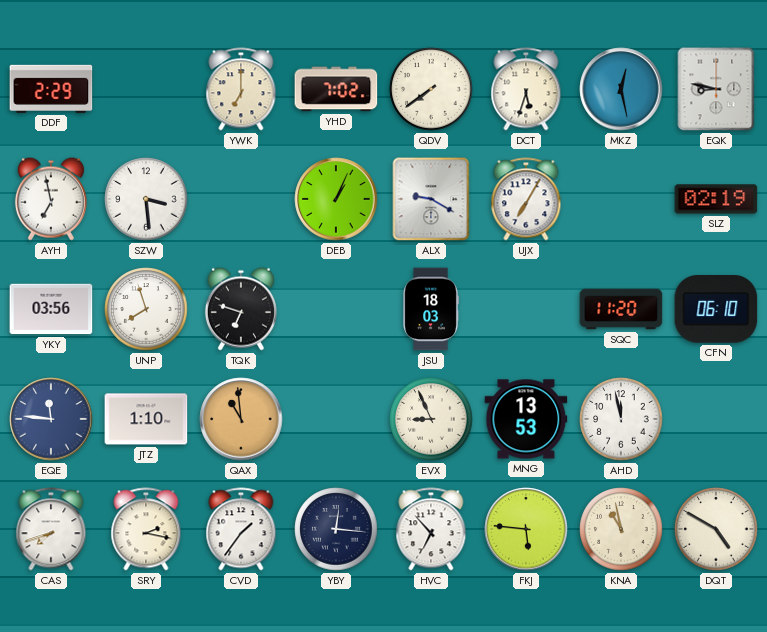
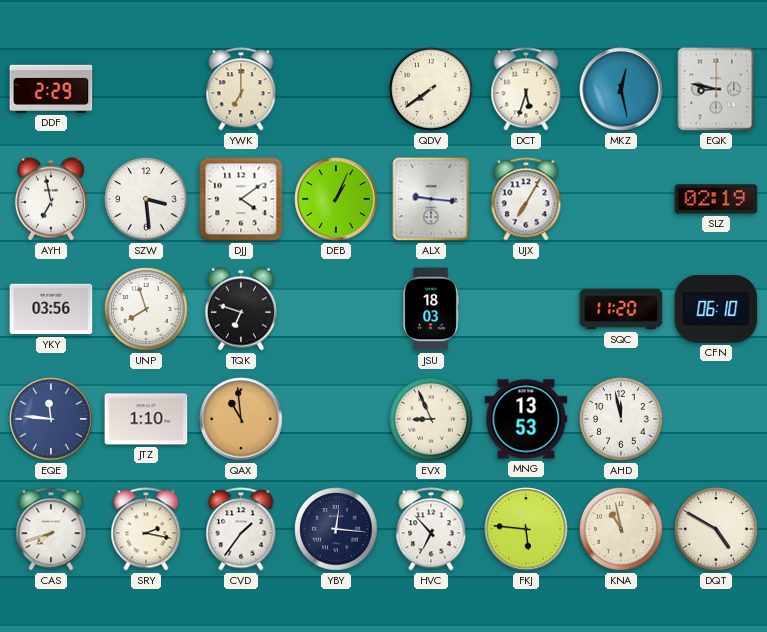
YHD: 7:02 -> none (336, 89)
DJJ: none -> 4:09 (241, 199)
ALX: 9:20 -> 9:16 (431, 199)
